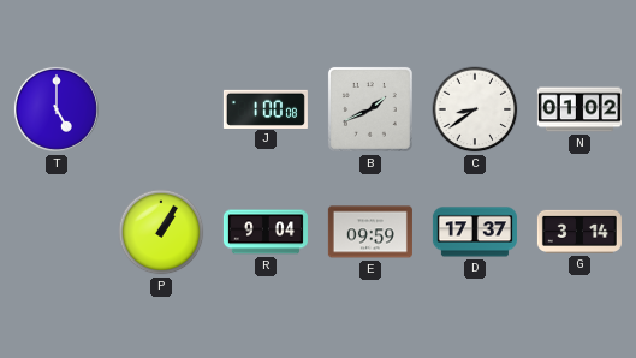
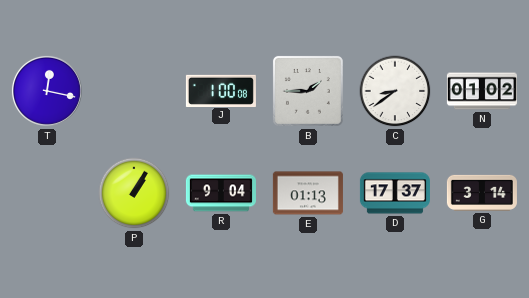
T: 5:00 -> 12:17 (47, 91)
B: 1:41 -> 1:45 (308, 91)
E: 09:59 -> 01:13 (308, 193)
